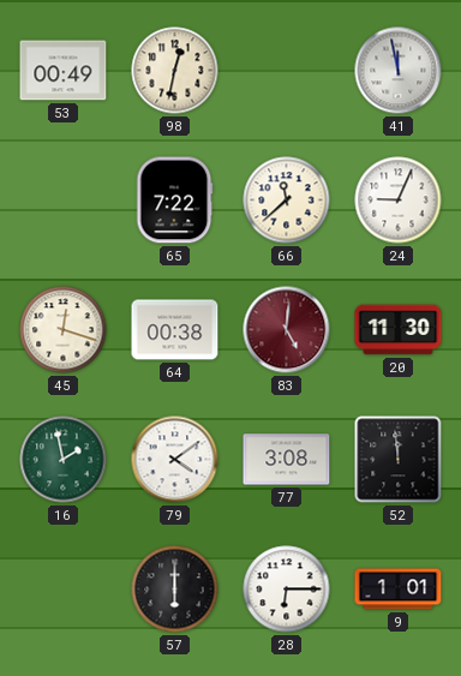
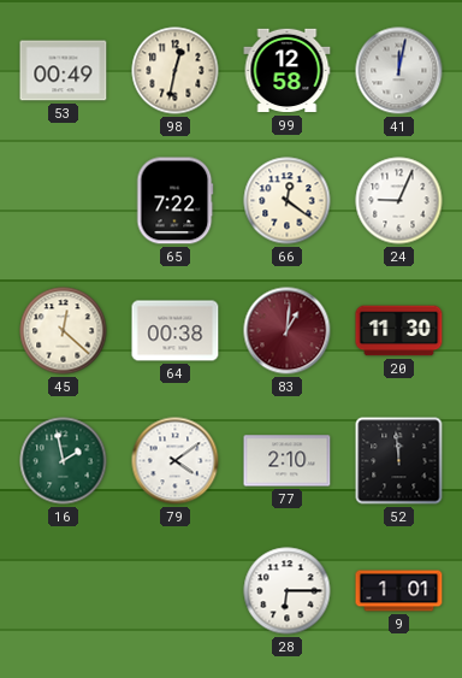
99: none -> 12:58 (288, 71)
41: 11:58 -> 12:02 (399, 71)
66: 11:38 -> 12:21 (288, 201)
45: 12:18 -> 12:22 (64, 331)
83: 5:01 -> 1:01 (288, 331)
77: 3:08 -> 2:10 (288, 461)
57: 6:00 -> none (175, 590)
